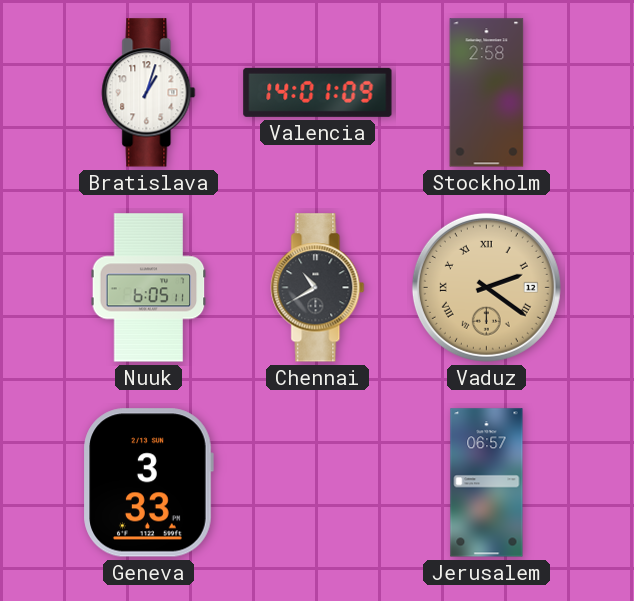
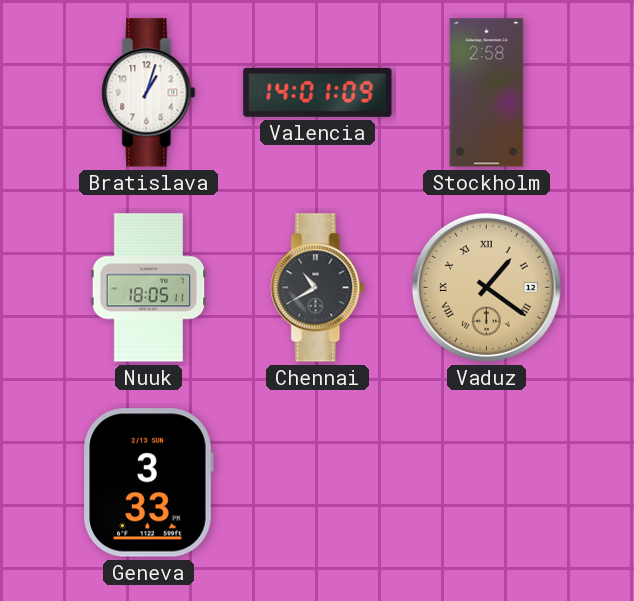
Nuuk: 6:05 -> 18:05 (149, 288)
Vaduz: 2:21 -> 1:21 (486, 287)
Jerusalem: 06:57 -> none (487, 483)
